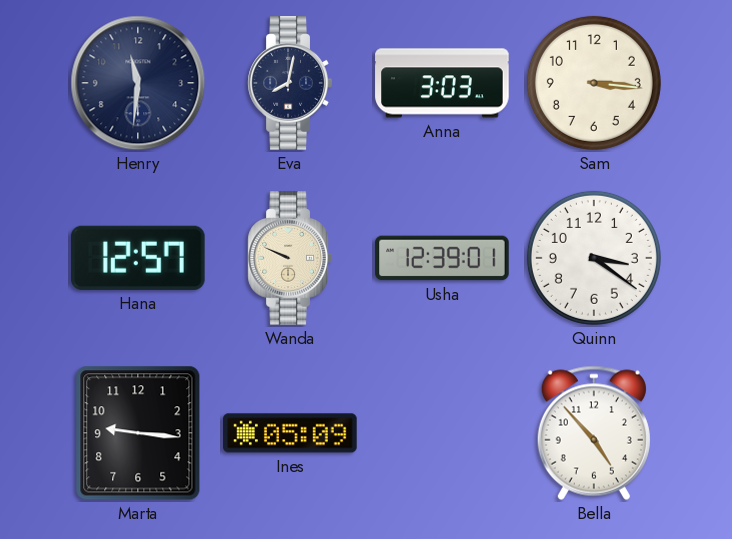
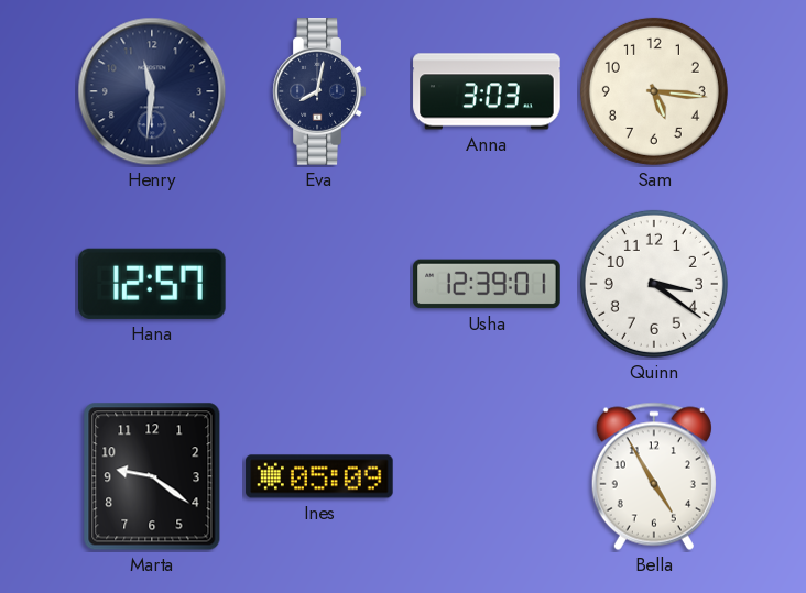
Sam: 3:16 -> 5:16 (654, 91)
Wanda: 9:49 -> none (290, 258)
Marta: 9:16 -> 9:21 (152, 476)
Bella: 4:53 -> 4:55 (654, 476)
